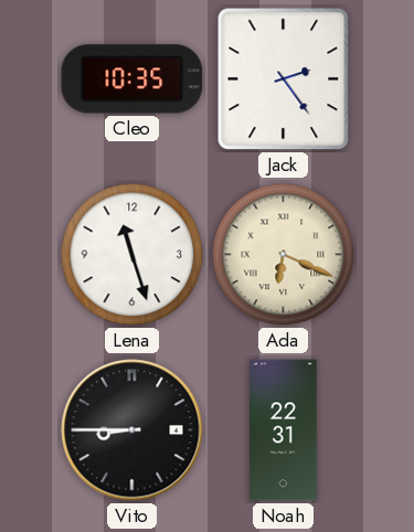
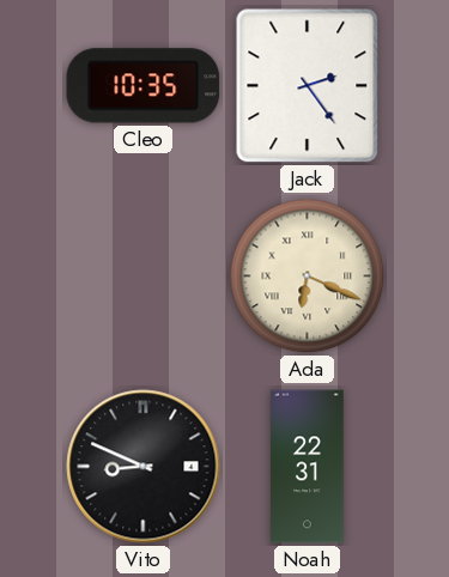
Lena: 11:27 -> none (132, 255)
Vito: 8:45 -> 8:49 (144, 467)
